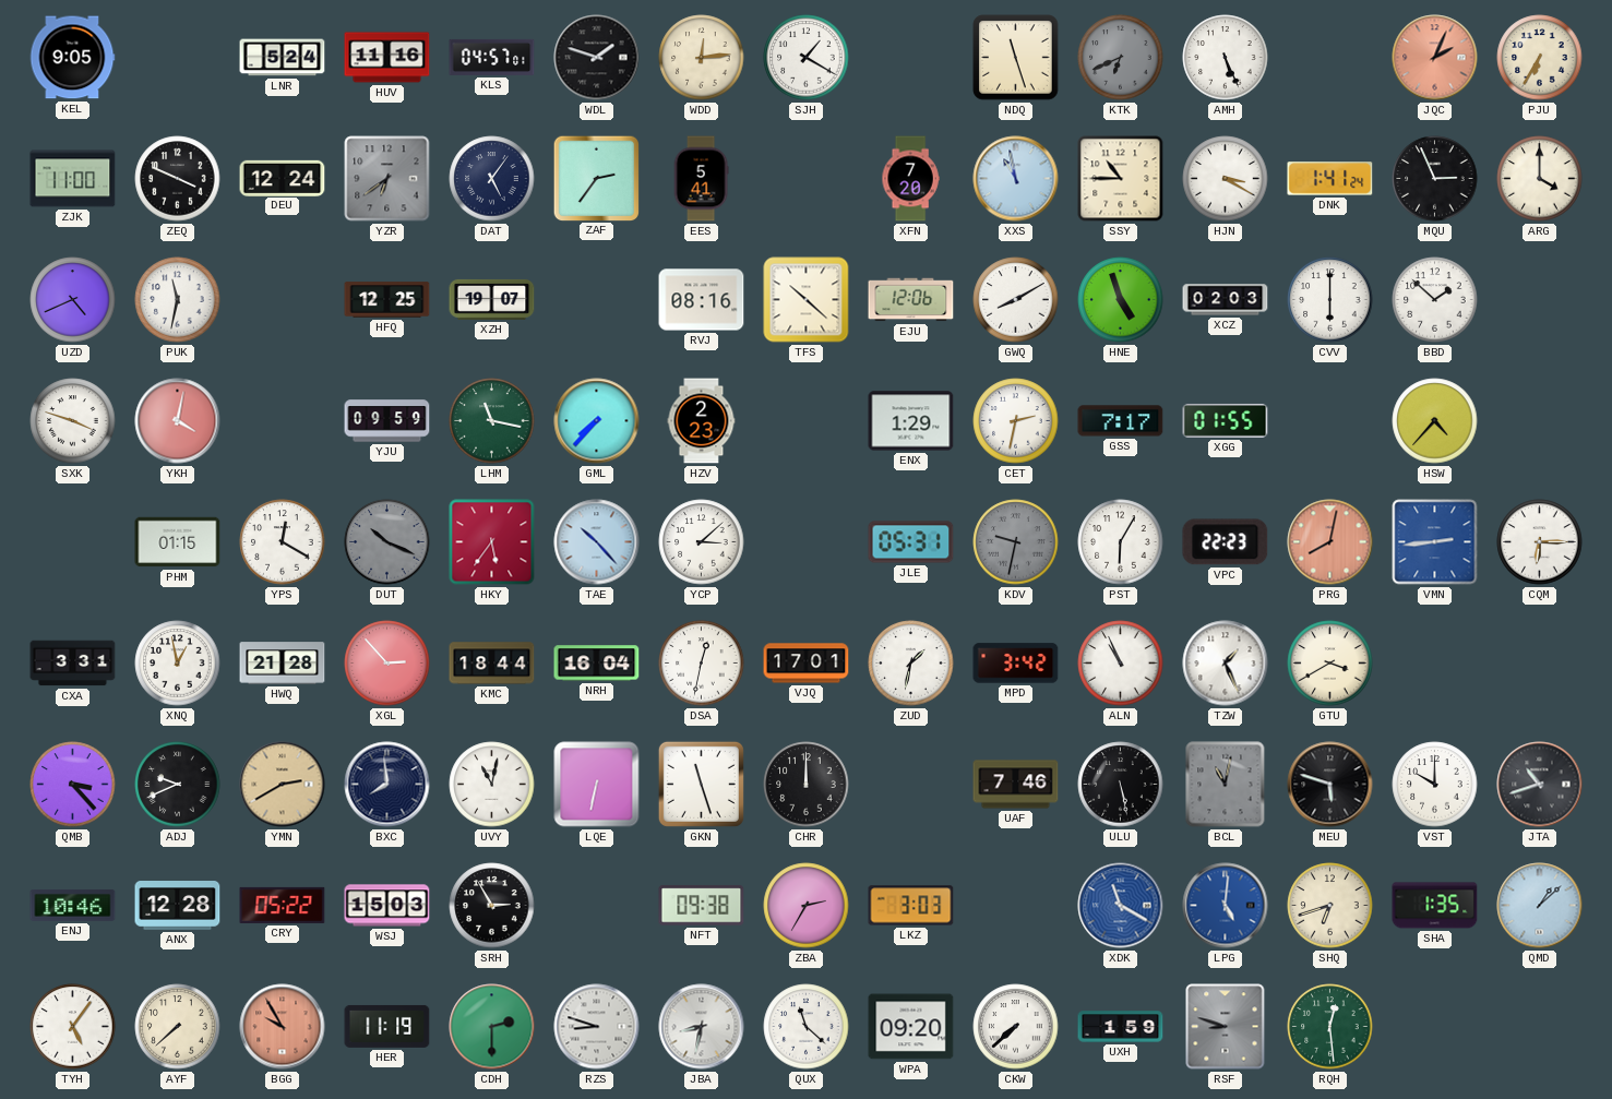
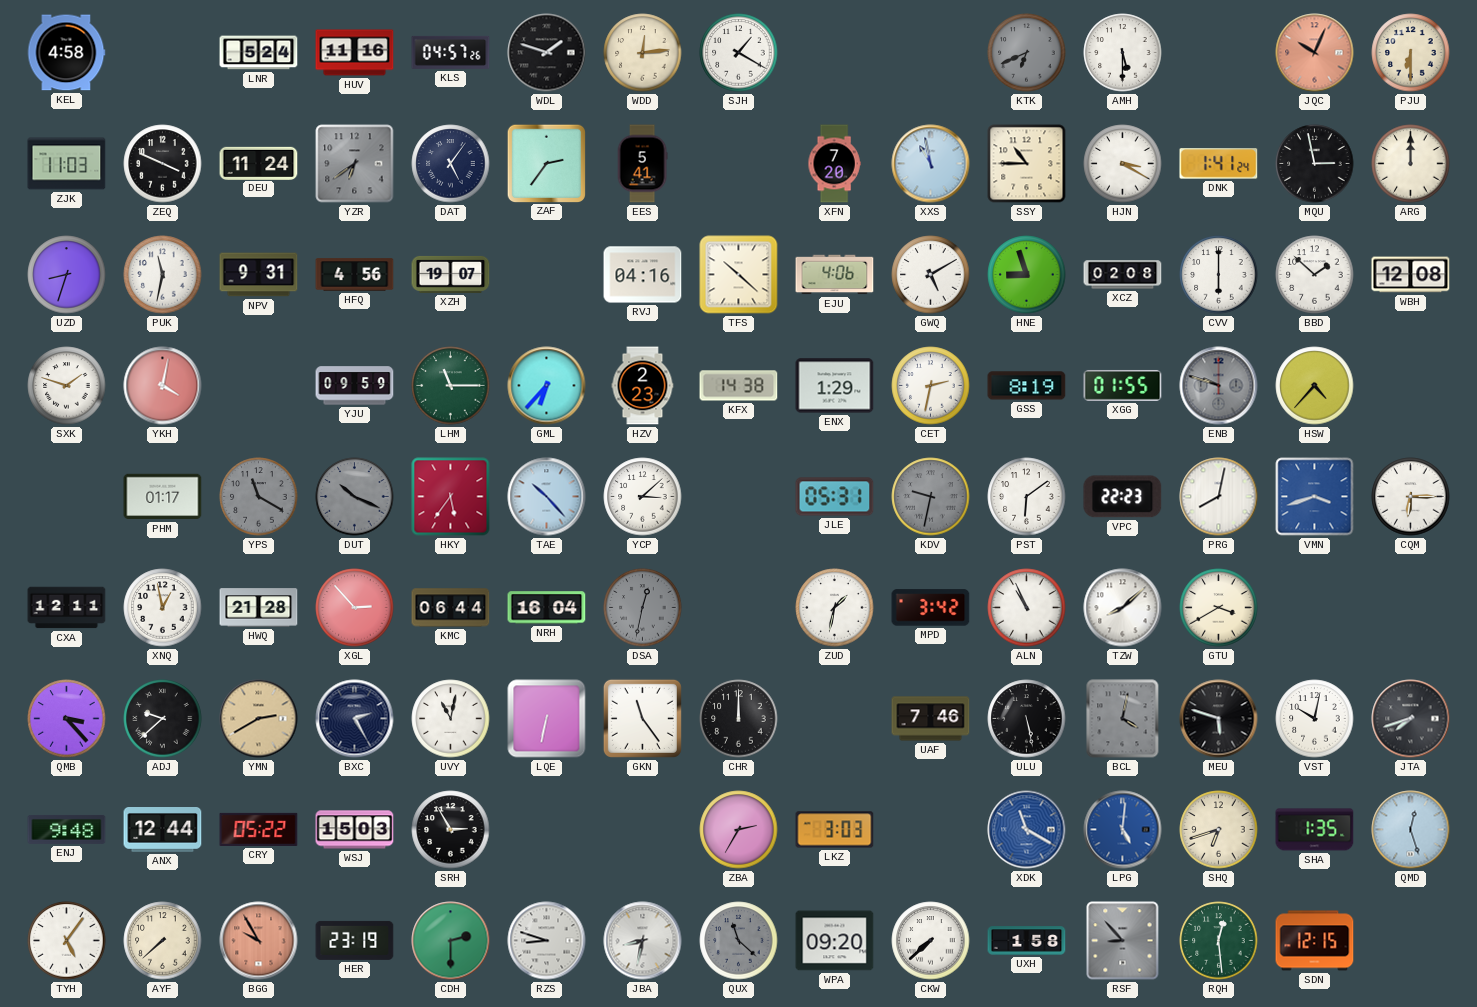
KEL: 9:05 -> 4:58 (66, 53)
KLS: 04:57:01 -> 04:57:26 (451, 52)
NDQ: 11:27 -> none (1016, 58)
AMH: 5:26 -> 5:30 (1123, 53)
JQC: 2:04 -> 10:04 (1315, 53)
PJU: 6:35 -> 6:30 (1411, 53)
ZJK: 11:00 -> 11:03 (67, 164)
DEU: 12:24 -> 11:24 (259, 163)
MQU: 2:56 -> 2:58 (1315, 164)
ARG: 4:00 -> 12:00 (1411, 164)
UZD: 4:41 -> 8:33 (67, 275)
NPV: none -> 9:31 (259, 275)
HFQ: 12:25 -> 4:56 (355, 275)
RVJ: 08:16 -> 04:16 (643, 275)
EJU: 12:06 -> 4:06 (835, 275)
GWQ: 8:10 -> 5:10 (931, 275)
HNE: 4:57 -> 8:57 (1027, 275)
XCZ: 02:03 -> 02:08 (1123, 275)
WBH: none -> 12:08 (1411, 275)
SXK: 3:48 -> 1:48 (67, 386)
LHM: 11:17 -> 11:15 (451, 386)
GML: 7:37 -> 6:37 (547, 386)
KFX: none -> 14:38 (739, 386)
GSS: 7:17 -> 8:19 (1027, 386)
ENB: none -> 9:48 (1219, 386)
PHM: 01:15 -> 01:17 (163, 497)
YPS: 12:20 -> 11:20 (259, 497)
YPS dial: white -> grey (259, 497)
PST: 6:05 -> 6:09 (1027, 497)
PRG dial: salmon -> white (1219, 497)
VMN: 2:44 -> 3:42 (1315, 497)
CXA: 3:31 -> 12:11 (67, 608)
KMC: 18:44 -> 06:44 (451, 608)
DSA dial: white -> grey (643, 608)
VJQ: 17:01 -> none (807, 664)
TZW: 1:26 -> 8:08 (1123, 608)
ADJ: 9:41 -> 9:38 (163, 719)
BXC: 7:59 -> 2:25 (355, 719)
GKN: 11:27 -> 11:24 (642, 718)
BCL: 11:02 -> 4:02 (1123, 719)
VST: 10:00 -> 10:02 (1315, 719)
JTA: 10:42 -> 7:42 (1411, 719)
ENJ: 10:46 -> 9:48 (67, 829)
ANX: 12:28 -> 12:44 (163, 830)
NFT: 09:38 -> none (702, 906)
QMD: 1:08 -> 12:27 (1411, 830)
HER: 11:19 -> 23:19 (355, 940)
QUX dial: white -> grey (739, 941)
UXH: 1:59 -> 1:58 (1027, 941)
RSF: 8:48 -> 8:53 (1123, 941)
SDN: none -> 12:15 (1315, 941)
